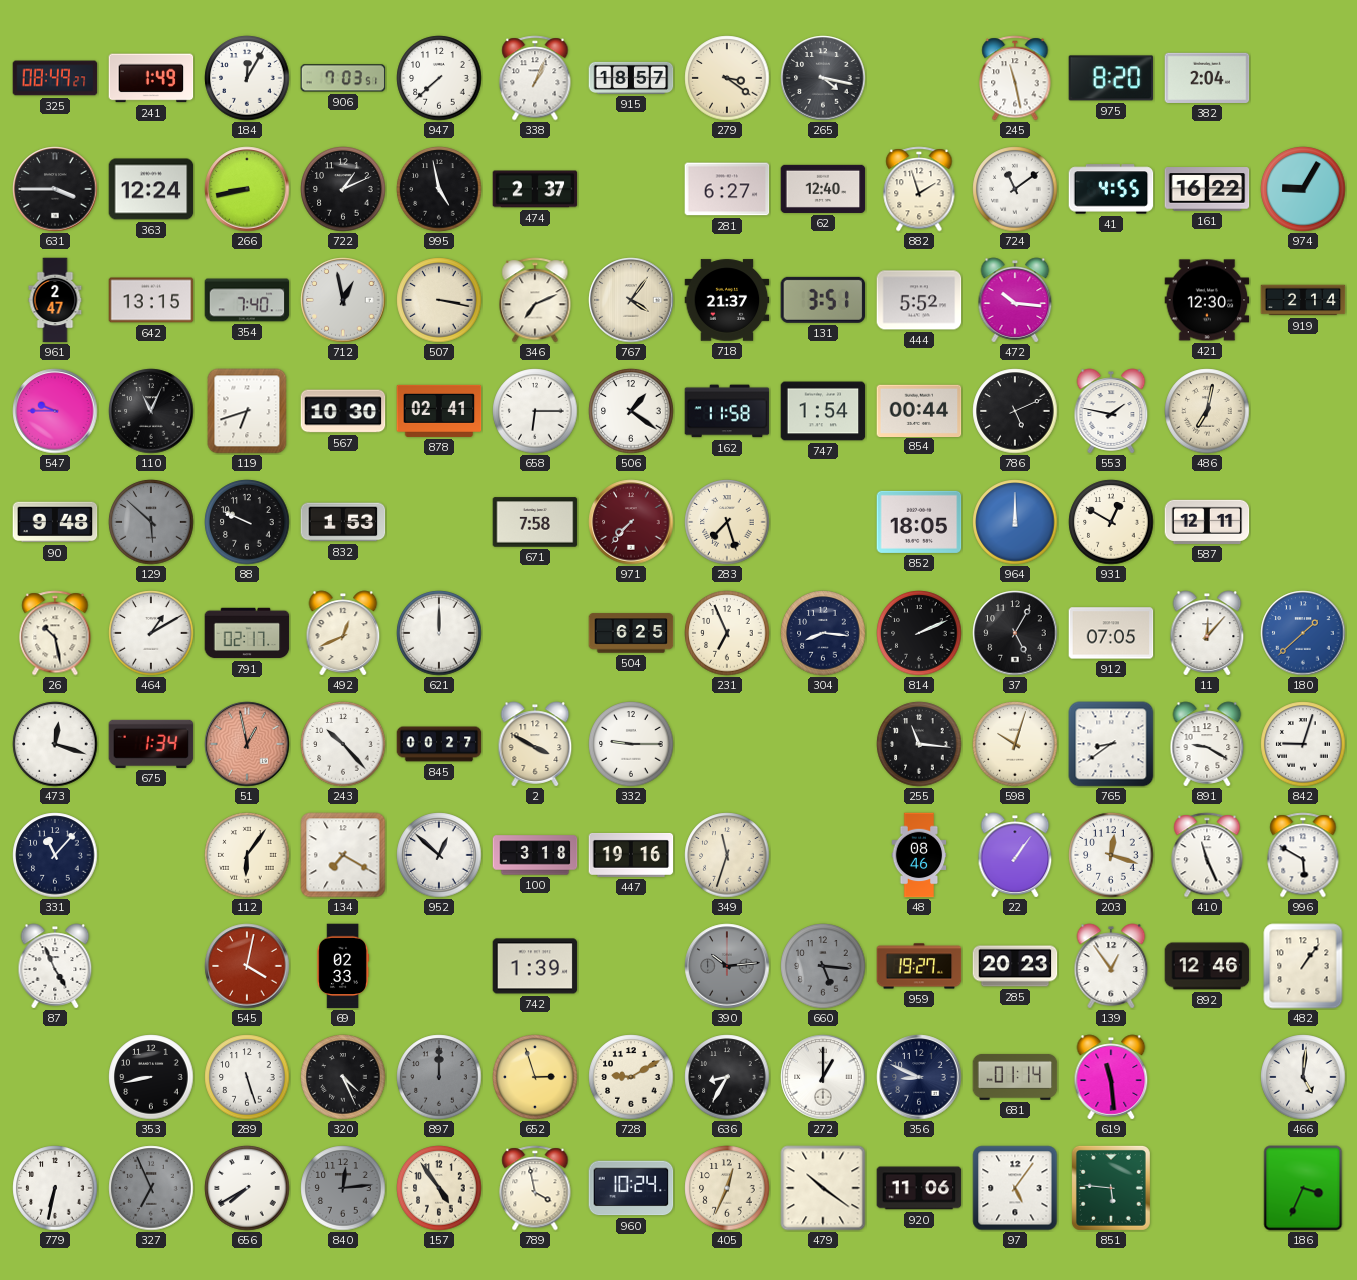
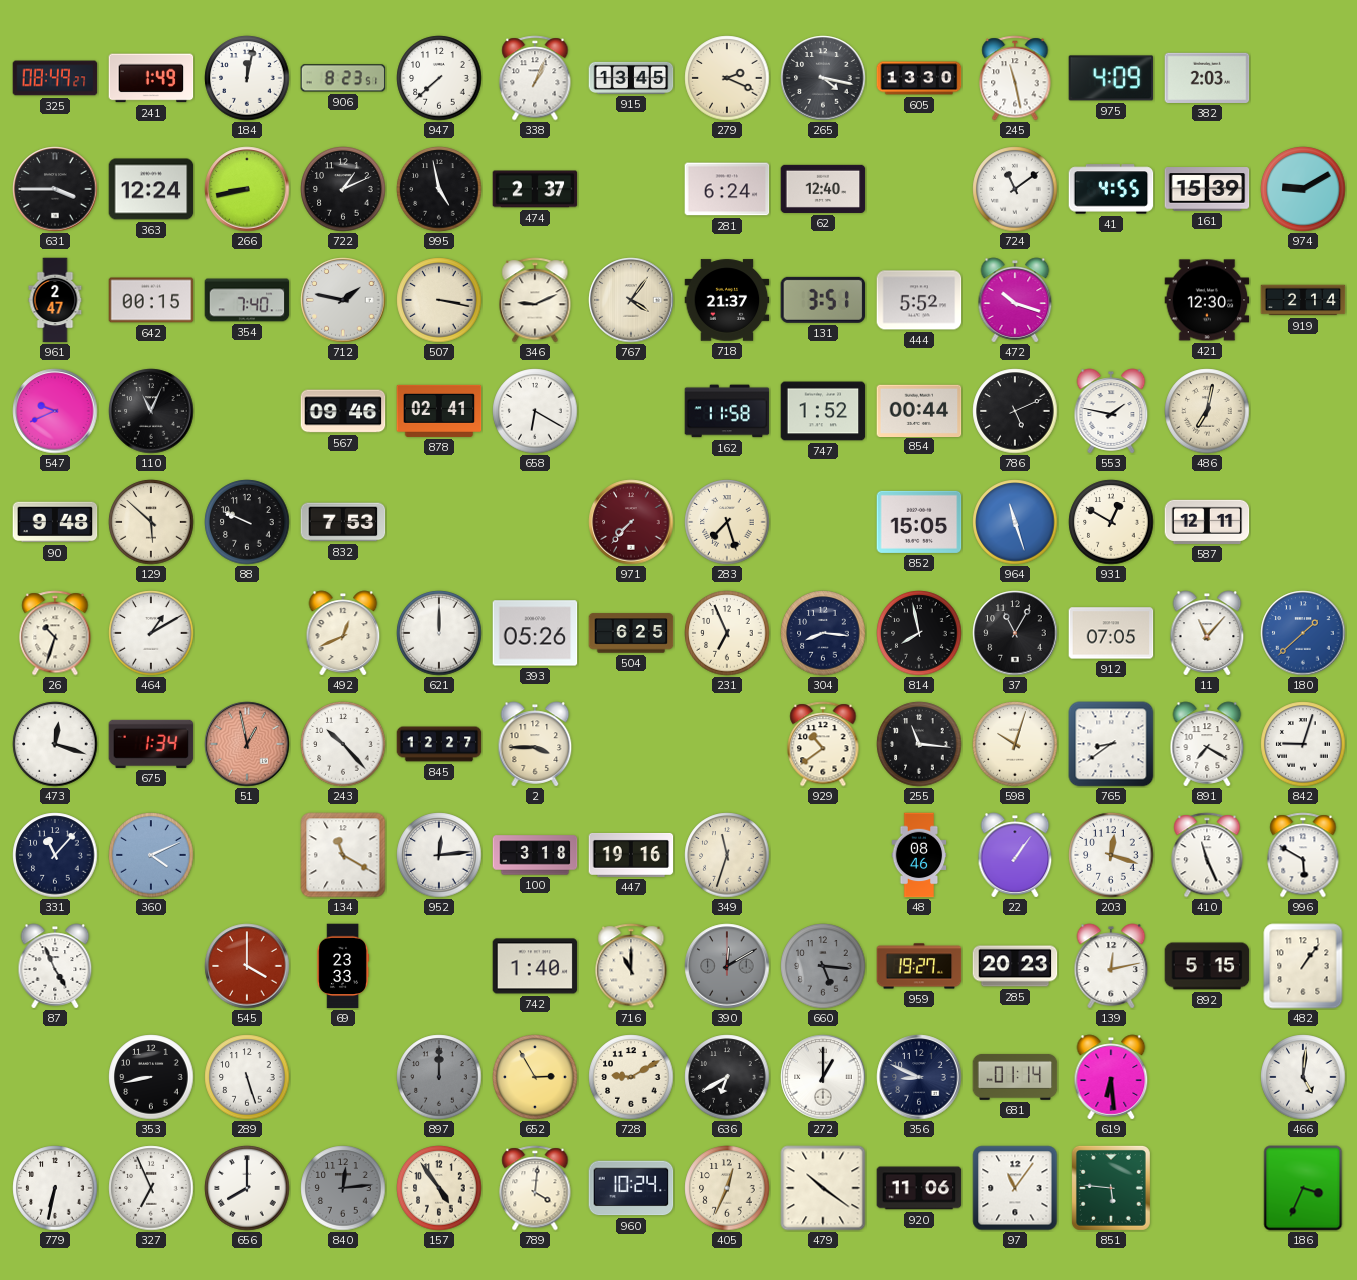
184: 12:05 -> 12:02 (247, 78)
906: 7:03 -> 8:23 (343, 78)
915: 18:57 -> 13:45 (631, 78)
279: 3:21 -> 2:19 (727, 78)
605: none -> 13:30 (919, 78)
975: 8:20 -> 4:09 (1111, 78)
382: 2:04 -> 2:03 (1207, 78)
281: 6:27 -> 6:24 (727, 189)
882: 1:57 -> none (919, 189)
161: 16:22 -> 15:39 (1207, 189)
974: 9:05 -> 9:10 (1303, 189)
642: 13:15 -> 00:15 (151, 300)
712: 12:58 -> 1:47 (343, 300)
346: 7:11 -> 9:11 (535, 300)
472: 10:16 -> 10:18 (1015, 300)
547: 9:45 -> 9:41 (55, 411)
119: 6:42 -> none (247, 411)
567: 10:30 -> 09:46 (343, 411)
658: 6:15 -> 6:20 (535, 411)
506: 1:21 -> none (631, 411)
747: 1:54 -> 1:52 (823, 411)
129 dial: grey -> cream (151, 522)
832: 1:53 -> 7:53 (343, 522)
671: 7:58 -> none (535, 522)
852: 18:05 -> 15:05 (919, 522)
964: 12:00 -> 11:27 (1015, 522)
26: 10:28 -> 10:33 (55, 633)
791: 02:17 -> none (247, 633)
393: none -> 05:26 (535, 633)
814: 2:11 -> 7:58 (919, 633)
37: 5:05 -> 11:05 (1015, 633)
11: 12:07 -> 11:07 (1207, 633)
845: 00:27 -> 12:27 (439, 744)
2: 3:50 -> 3:45 (535, 744)
332: 9:15 -> none (631, 744)
929: none -> 10:39 (823, 744)
891: 9:20 -> 7:20 (1207, 744)
360: none -> 4:11 (151, 855)
112: 6:06 -> none (247, 855)
134: 7:20 -> 11:20 (343, 855)
952: 12:52 -> 12:14 (439, 855)
545: 4:02 -> 4:00 (247, 966)
69: 02:33 -> 23:33 (343, 966)
742: 1:39 -> 1:40 (535, 966)
716: none -> 11:00 (631, 966)
390: 10:14 -> 12:10 (727, 966)
139: 12:54 -> 12:13 (1111, 966)
892: 12:46 -> 5:15 (1207, 966)
320: 4:26 -> none (343, 1077)
652: 2:57 -> 2:55 (535, 1077)
636: 8:35 -> 6:40 (727, 1077)
619: 11:29 -> 6:29 (1111, 1077)
327 dial: grey -> white (151, 1188)
656: 7:40 -> 8:00 (247, 1188)
789: 3:58 -> 4:01 (535, 1188)
97: 5:06 -> 11:06 (1015, 1188)
